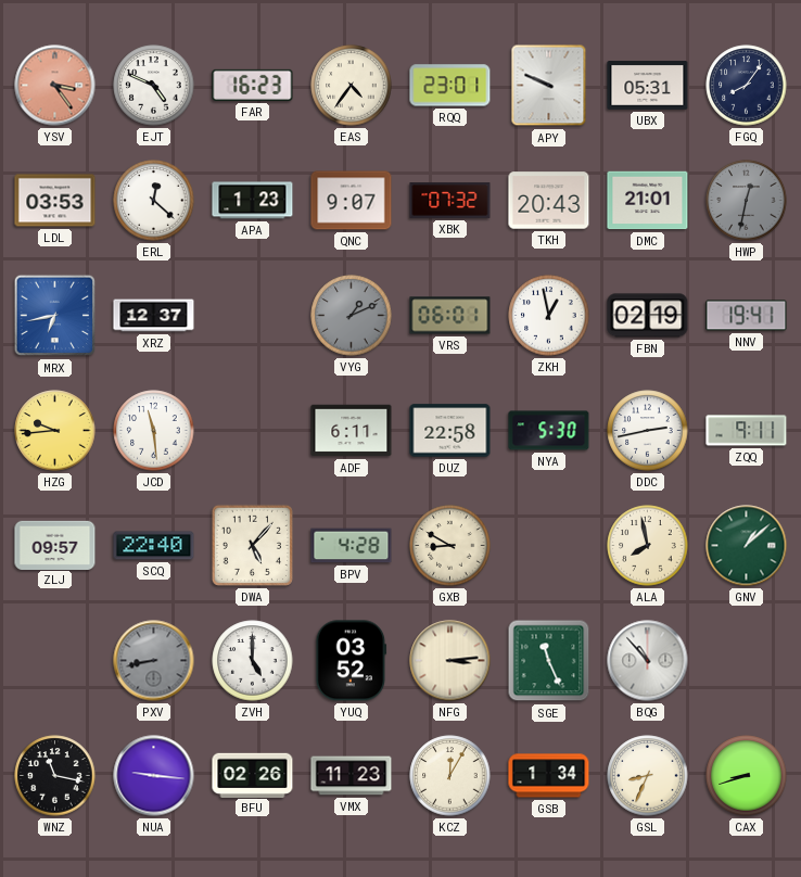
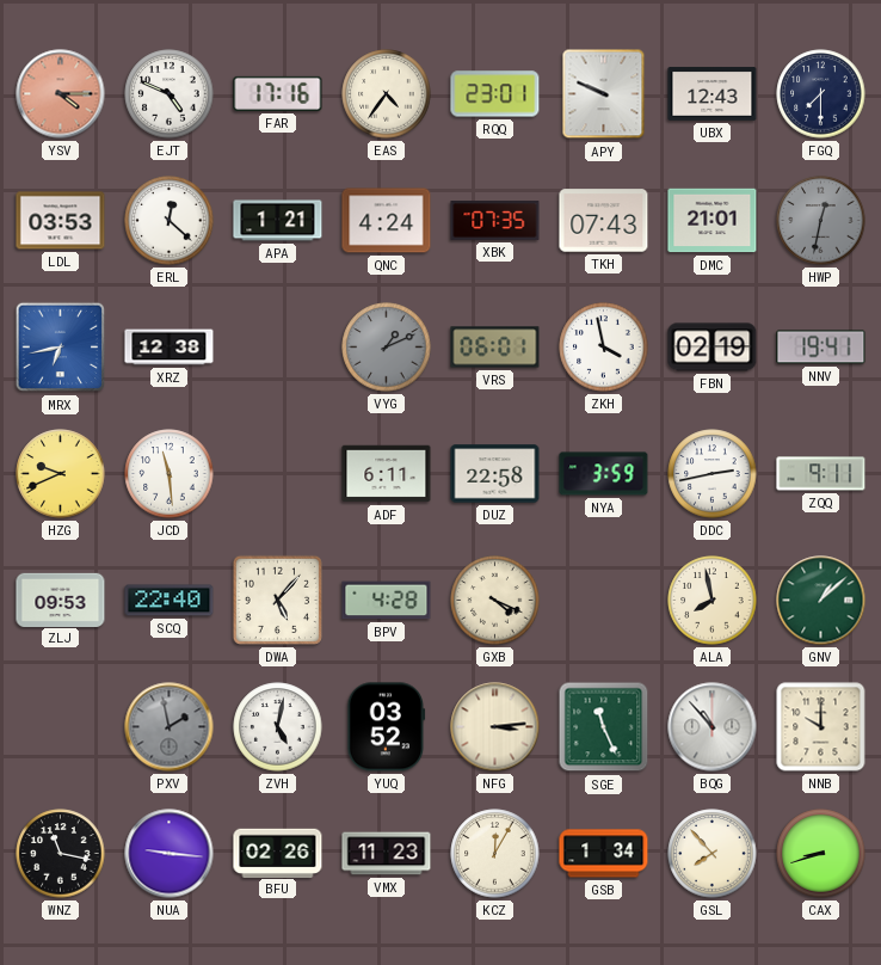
YSV: 3:24 -> 4:15 (61, 94)
FAR: 16:23 -> 17:16 (278, 93)
UBX: 05:31 -> 12:43 (713, 94)
FGQ: 8:06 -> 7:30 (821, 94)
APA: 1:23 -> 1:21 (278, 221)
QNC: 9:07 -> 4:24 (387, 221)
XBK: 07:32 -> 07:35 (495, 221)
TKH: 20:43 -> 07:43 (604, 221)
XRZ: 12:37 -> 12:38 (170, 348)
ZKH: 12:58 -> 3:58 (604, 348)
HZG: 9:44 -> 9:41 (61, 474)
NYA: 5:30 -> 3:59 (604, 474)
ZLJ: 09:57 -> 09:53 (61, 600)
GXB: 8:50 -> 4:19 (495, 601)
PXV: 8:43 -> 1:58 (170, 727)
ZVH: 5:00 -> 5:02 (278, 727)
NNB: none -> 10:00 (821, 727)
GSL: 8:34 -> 7:53 (713, 854)
